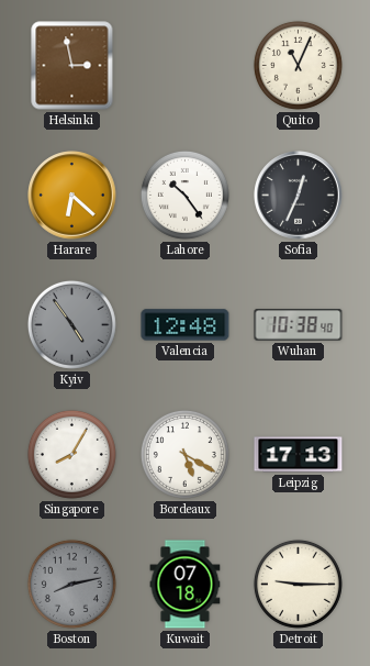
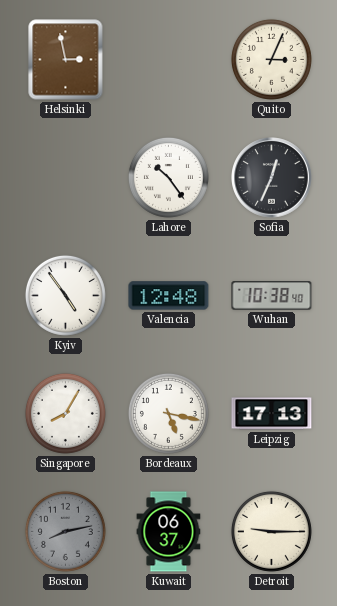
Quito: 11:04 -> 3:04 (271, 59)
Harare: 6:22 -> none (72, 196)
Kyiv dial: grey -> white (65, 295)
Bordeaux: 5:20 -> 5:17 (168, 413)
Kuwait: 07:18 -> 06:37 (169, 532)
